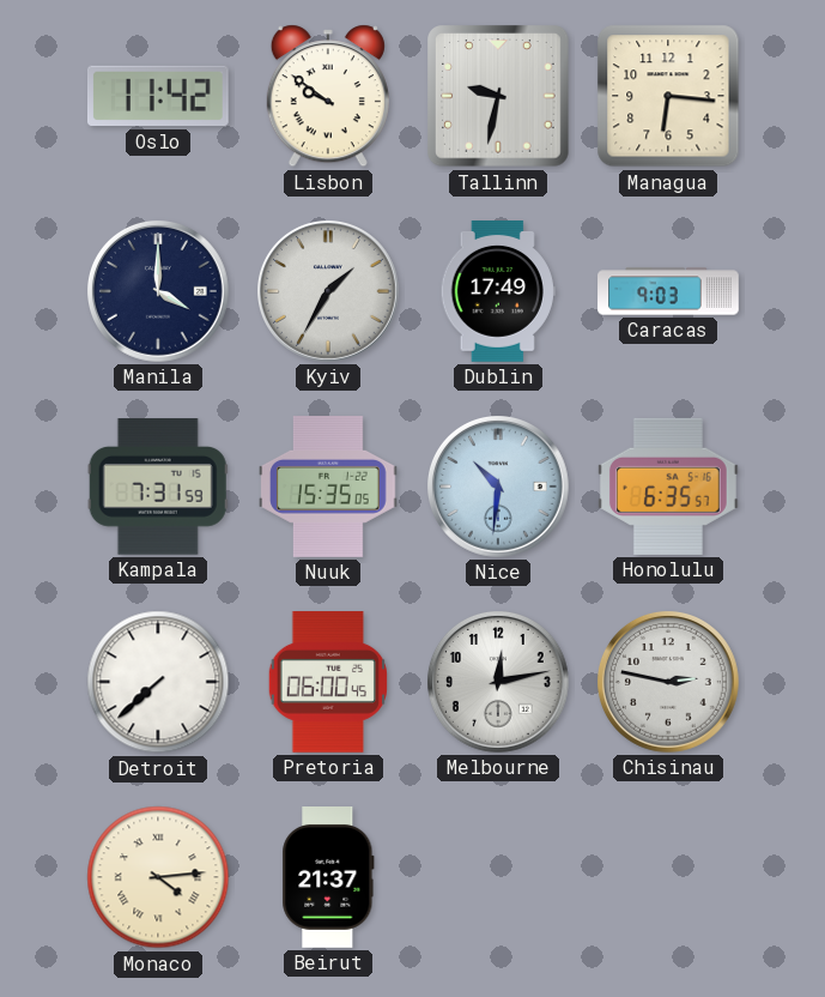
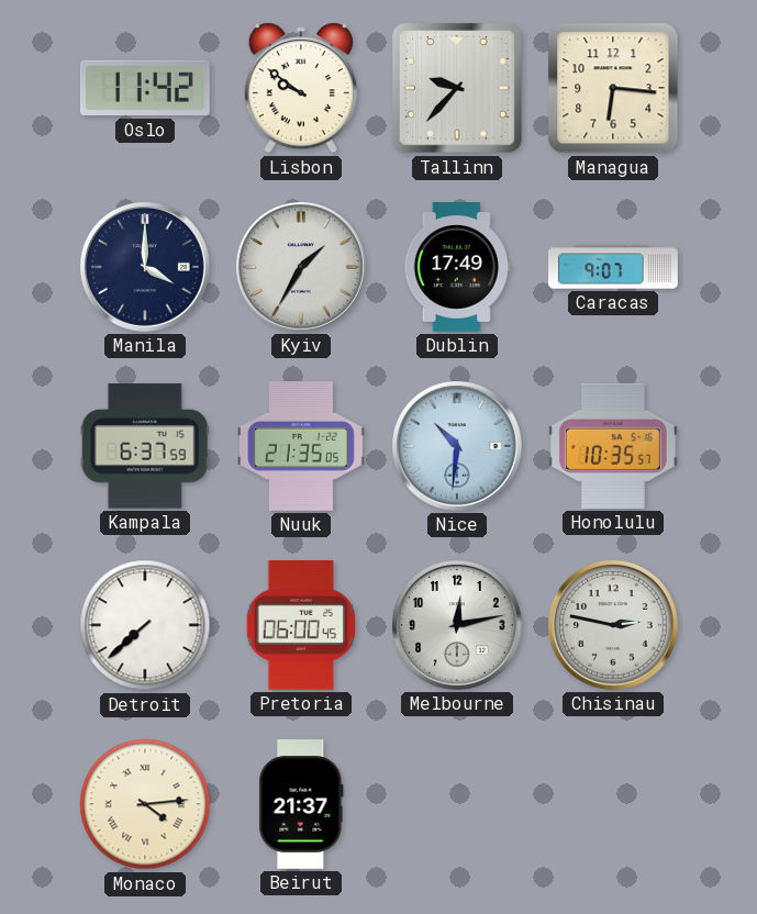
Tallinn: 9:32 -> 9:37 (457, 88)
Caracas: 9:03 -> 9:07 (613, 267)
Kampala: 7:31 -> 6:37 (145, 446)
Nuuk: 15:35 -> 21:35 (301, 447)
Honolulu: 6:35 -> 10:35 (613, 446)
